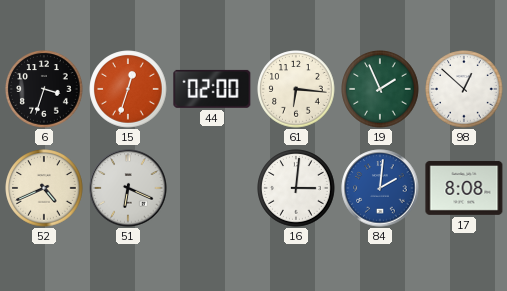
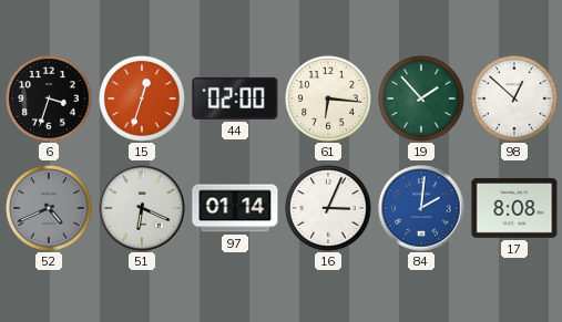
19: 1:56 -> 1:53 (421, 98)
52 dial: cream -> grey (49, 208)
97: none -> 01:14 (235, 208)
16: 3:01 -> 3:04 (328, 208)
